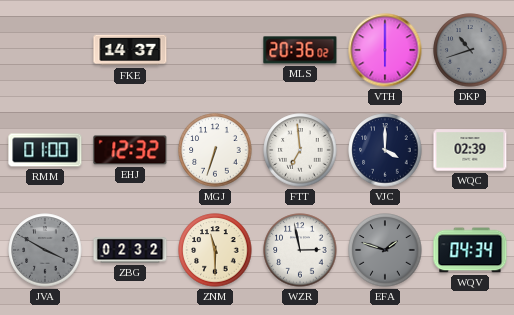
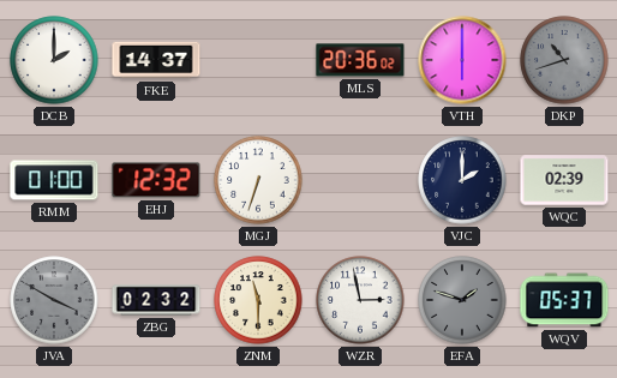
DCB: none -> 2:00 (54, 60)
FTT: 6:59 -> none (300, 150)
VJC: 4:00 -> 2:00 (462, 180)
WQV: 04:34 -> 05:37 (564, 300)
